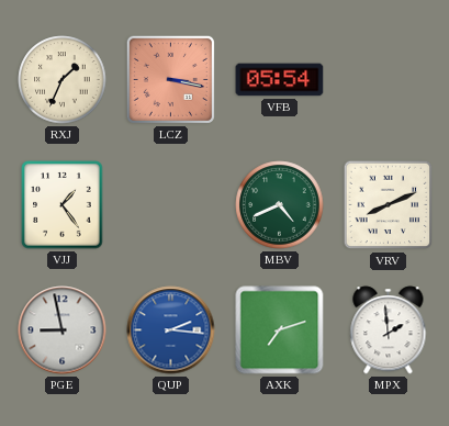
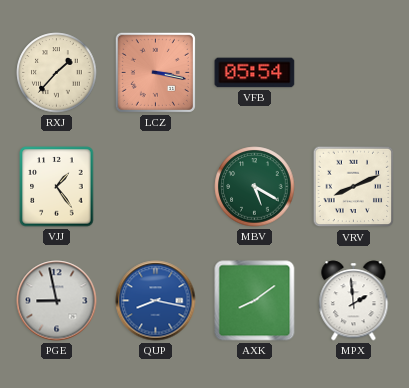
RXJ: 1:34 -> 1:37 (57, 73)
MBV: 4:41 -> 5:20 (255, 187)
QUP: 2:16 -> 8:17 (156, 301)
AXK: 7:12 -> 8:09 (255, 301)
